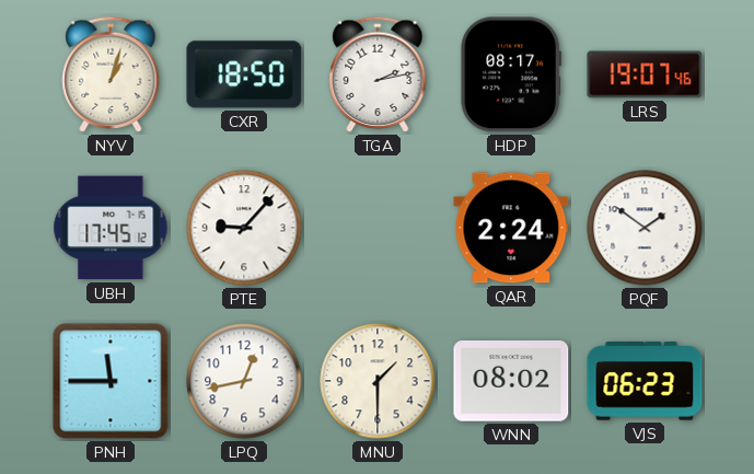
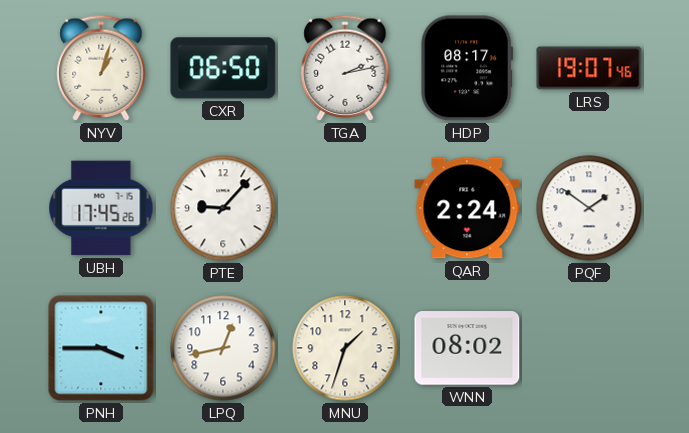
CXR: 18:50 -> 06:50 (223, 68)
UBH: 17:45:12 -> 17:45:26 (101, 208)
PNH: 11:45 -> 3:45 (101, 348)
MNU: 1:30 -> 1:33 (345, 348)
VJS: 06:23 -> none (645, 381)
